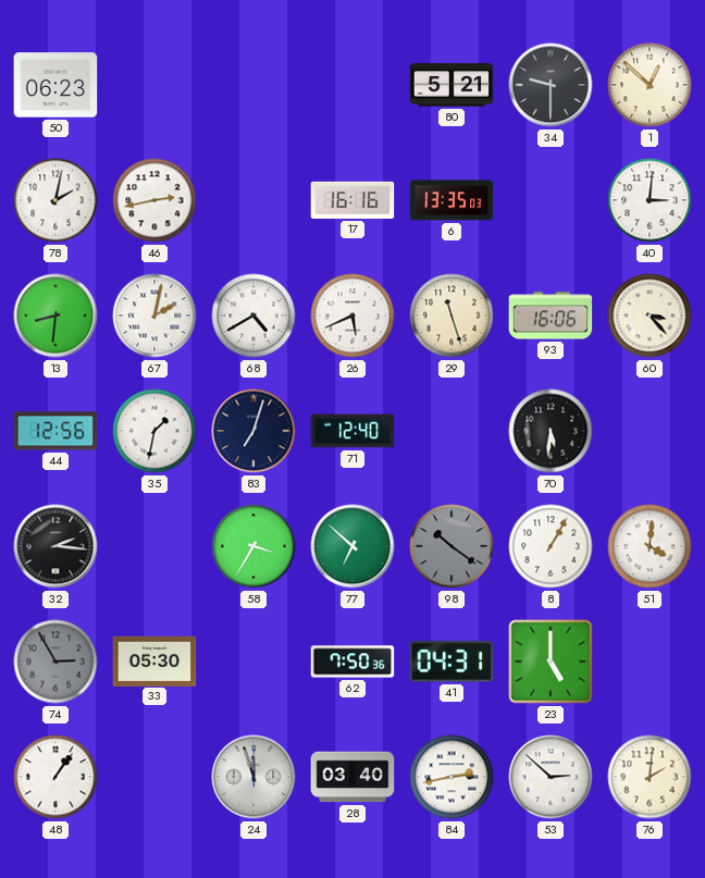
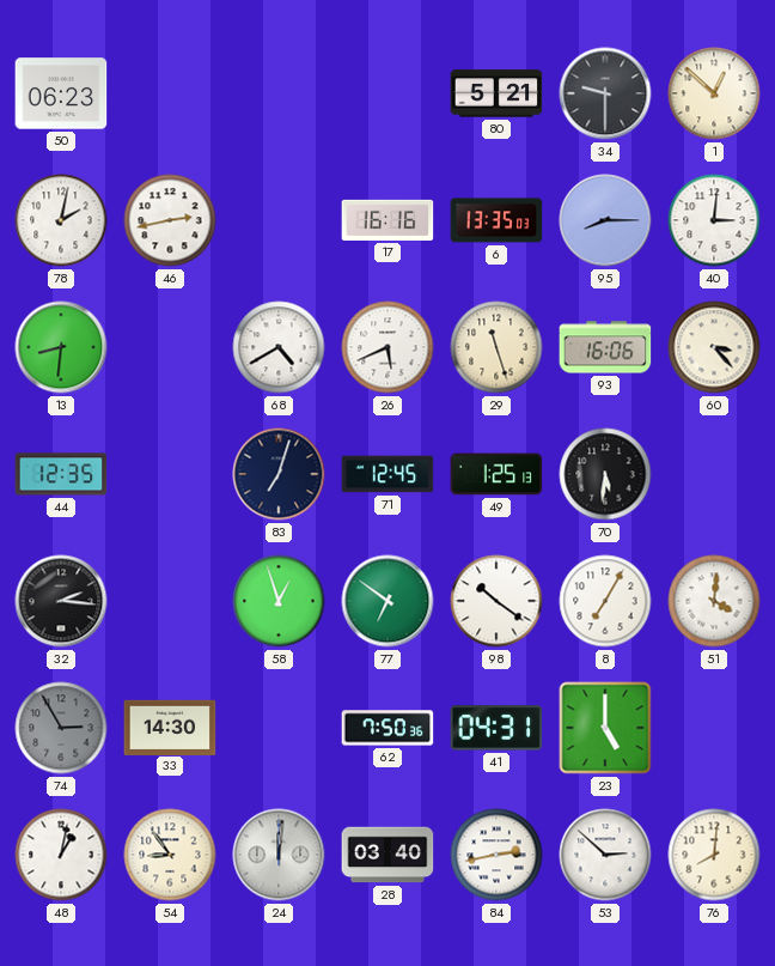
95: none -> 8:15 (605, 220)
67: 2:02 -> none (154, 316)
44: 12:56 -> 12:35 (61, 474)
35: 1:32 -> none (154, 431)
71: 12:40 -> 12:45 (388, 474)
49: none -> 1:25 (496, 474)
58: 3:35 -> 12:57 (279, 601)
77: 6:52 -> 6:51 (388, 601)
98 dial: grey -> white (496, 601)
8: 1:05 -> 7:05 (605, 601)
33: 05:30 -> 14:30 (170, 727)
48: 1:06 -> 1:02 (61, 855)
54: none -> 8:54 (170, 855)
24: 11:57 -> 12:01 (279, 855)
76: 2:01 -> 8:01 (714, 855)
